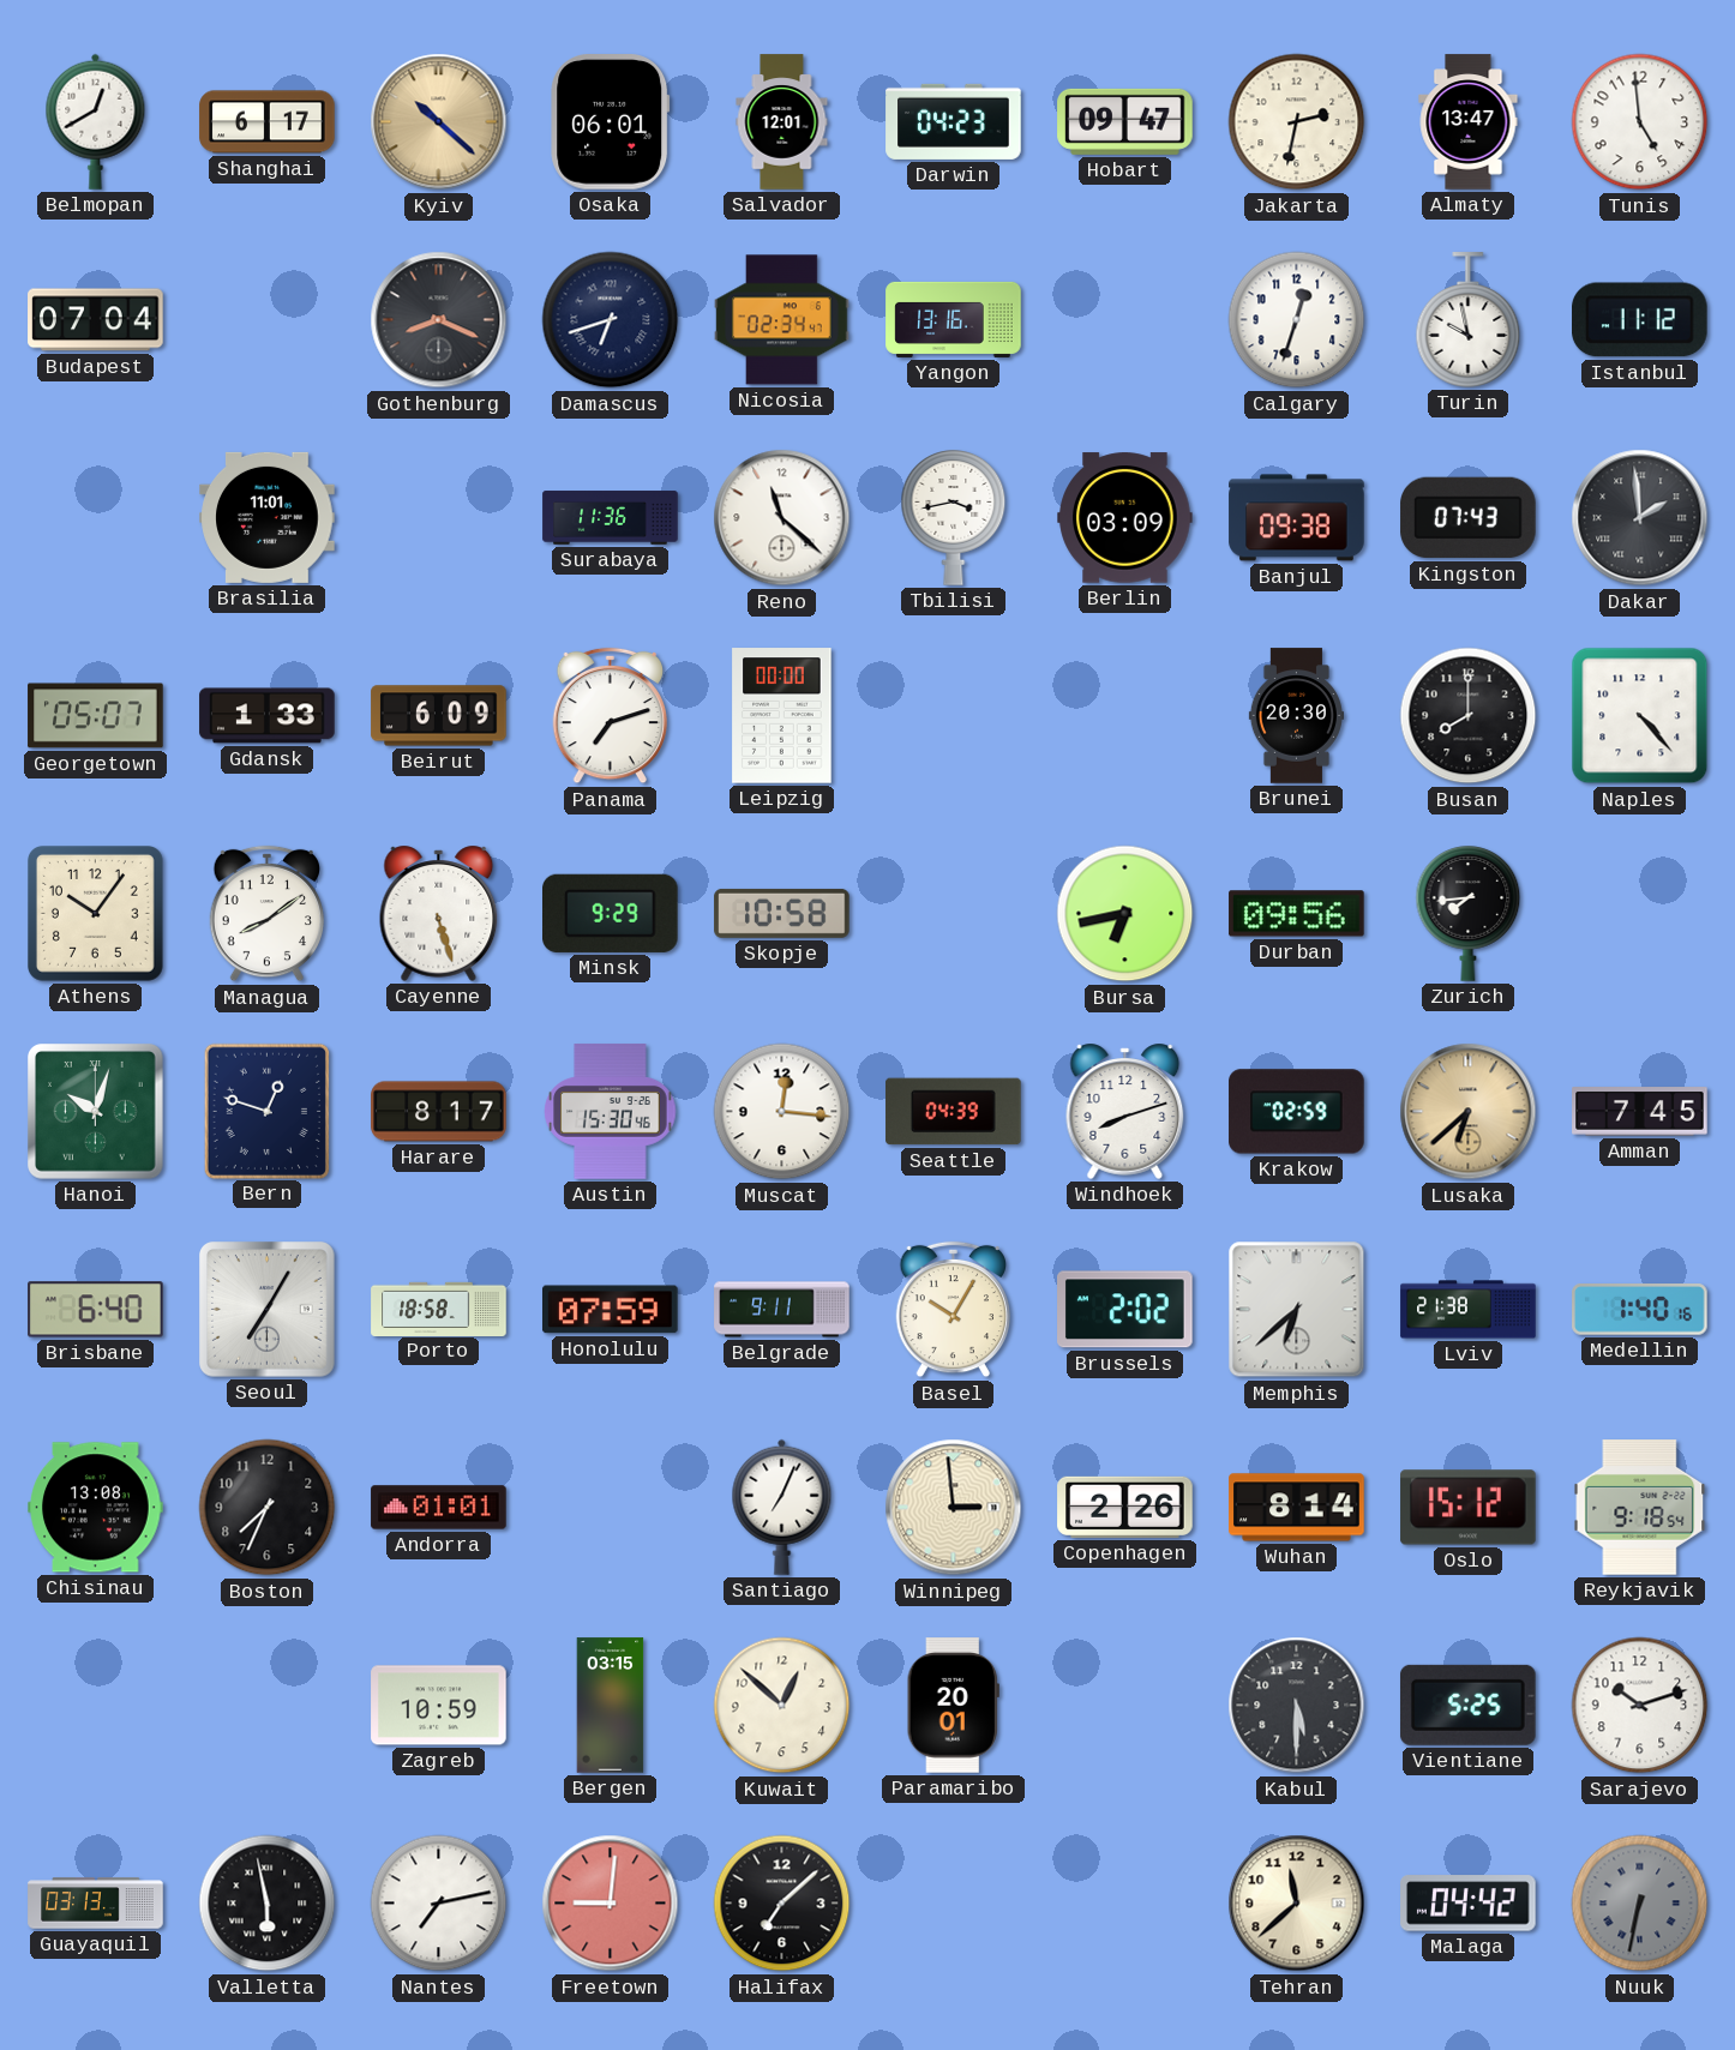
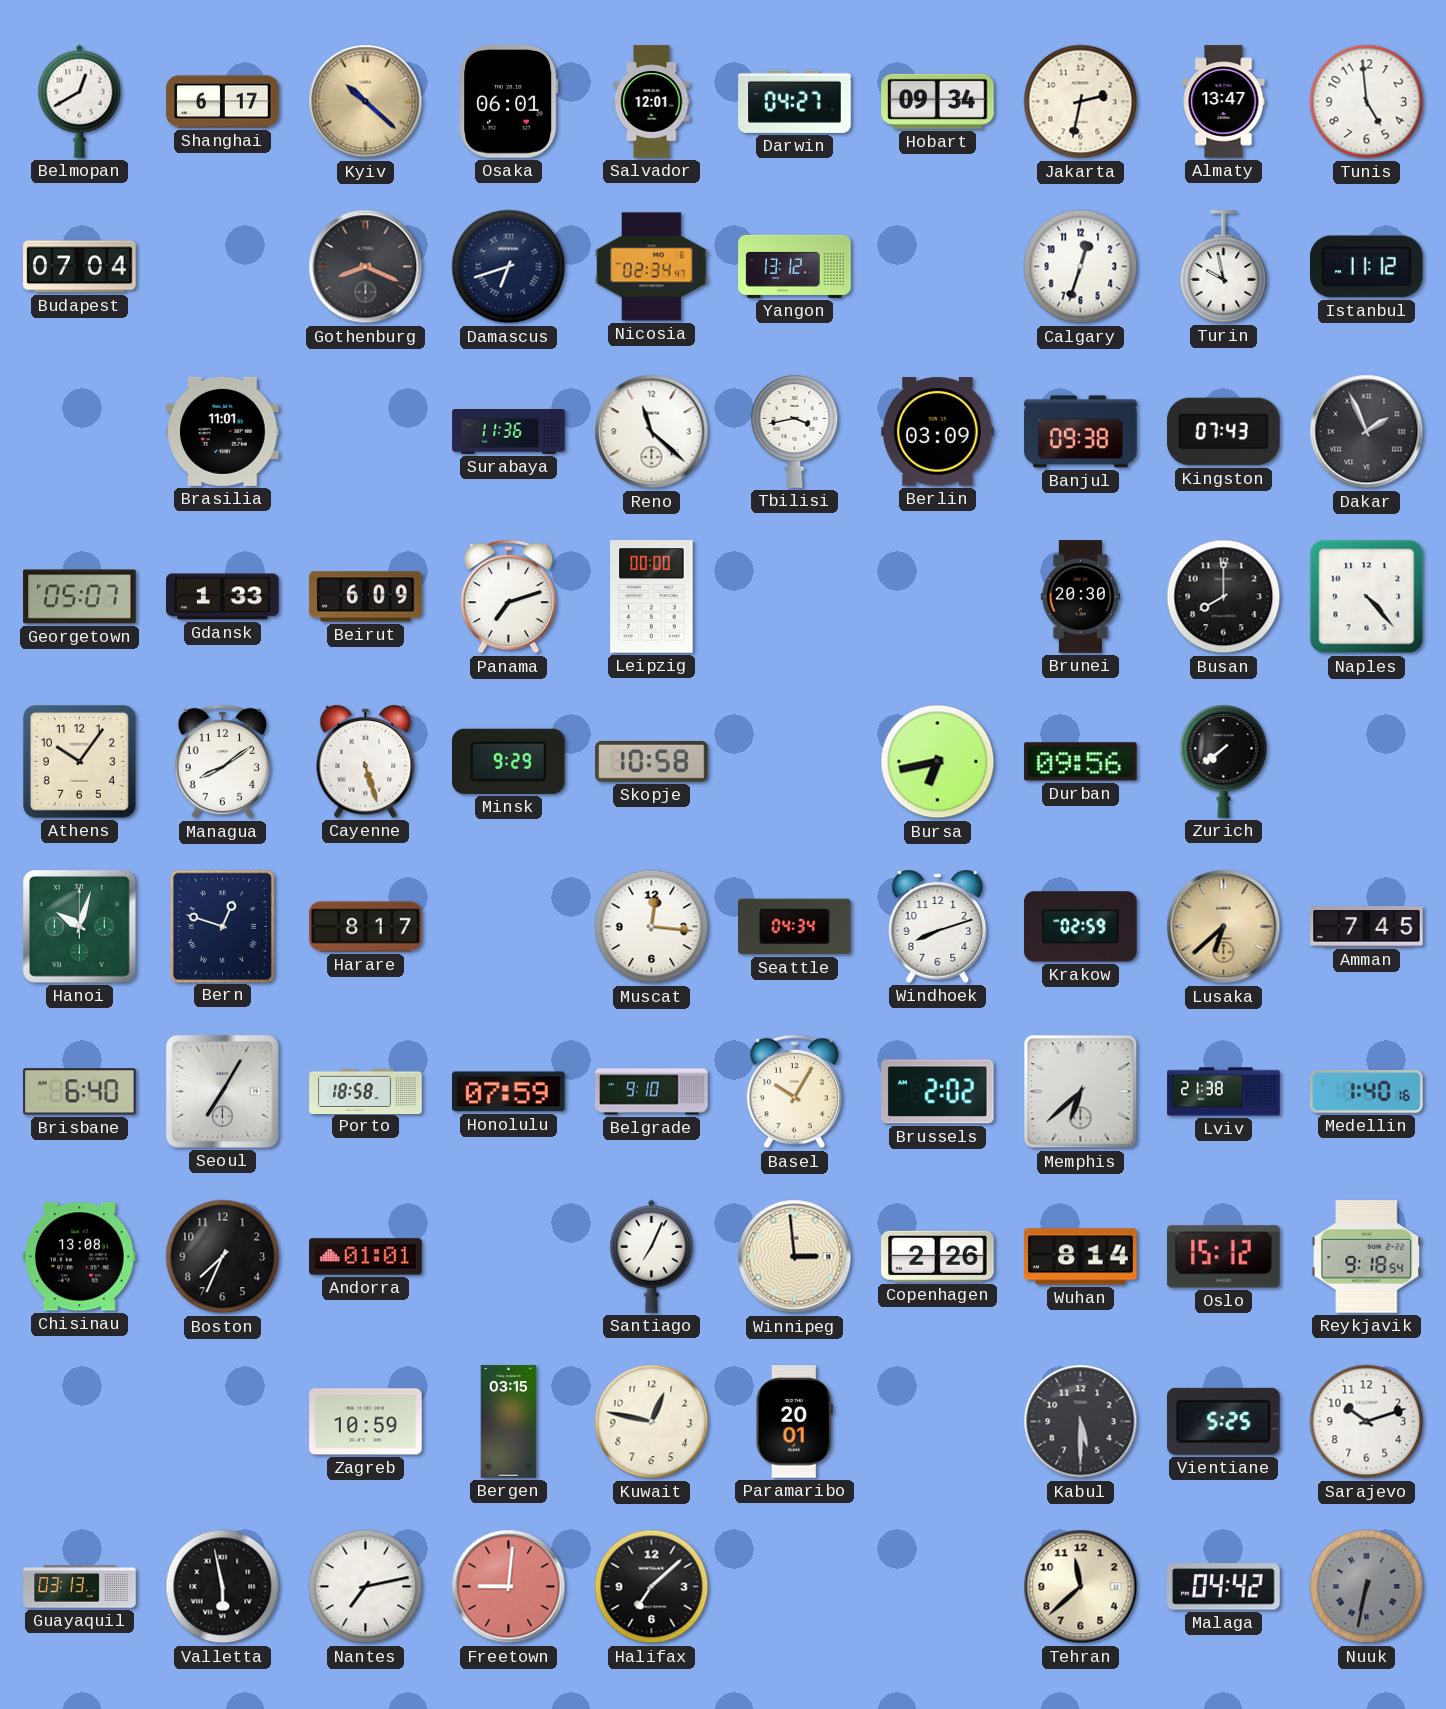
Darwin: 04:23 -> 04:27 (795, 101)
Hobart: 09:47 -> 09:34 (938, 101)
Yangon: 13:16 -> 13:12 (795, 266)
Dakar: 1:59 -> 1:56 (1367, 432)
Zurich: 7:44 -> 7:39 (1224, 762)
Austin: 15:30 -> none (611, 1112)
Seattle: 04:39 -> 04:34 (795, 927)
Belgrade: 9:11 -> 9:10 (652, 1092)
Kuwait: 12:52 -> 12:47 (652, 1422)
